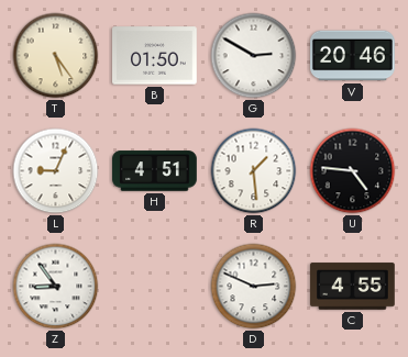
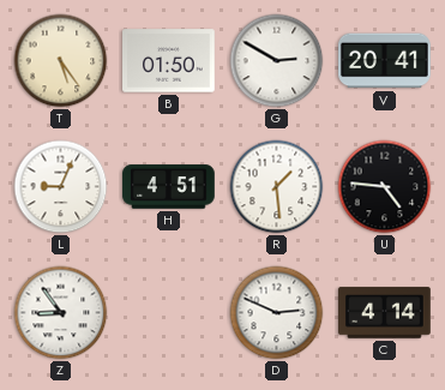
V: 20:46 -> 20:41 (385, 61)
C: 4:55 -> 4:14 (385, 313)
